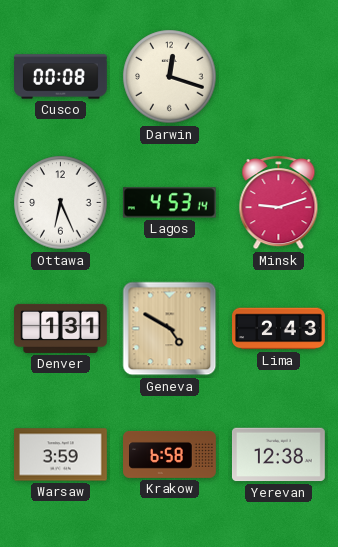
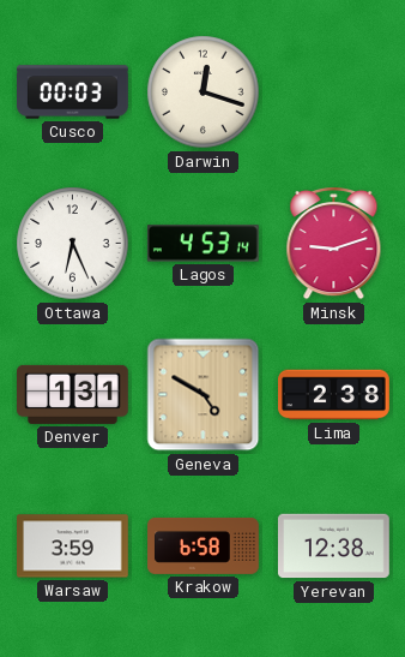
Cusco: 00:08 -> 00:03 (73, 92)
Lima: 2:43 -> 2:38 (334, 395)
